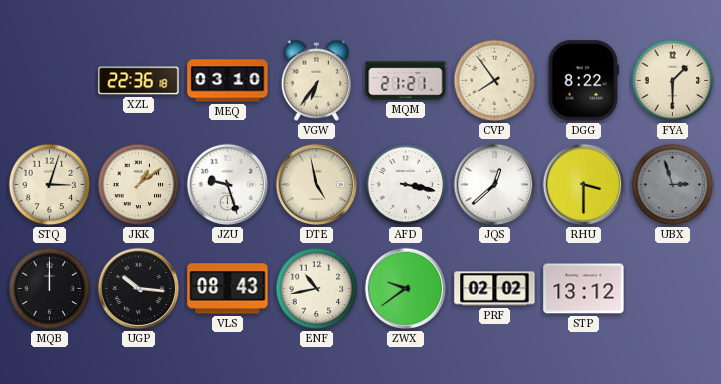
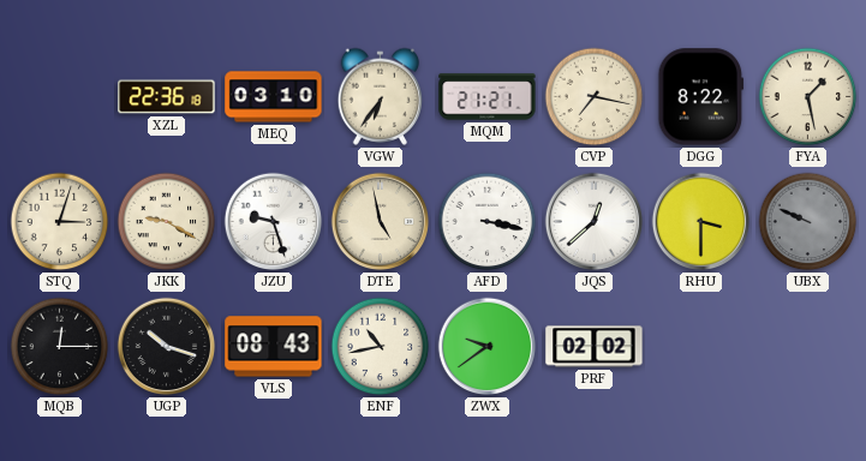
CVP: 7:54 -> 7:17 (595, 97)
FYA: 1:30 -> 1:28 (808, 97)
JKK: 1:09 -> 9:20 (167, 222)
UBX: 2:57 -> 9:49 (808, 222)
MQB: 12:00 -> 12:15 (60, 347)
UGP: 10:16 -> 10:18 (167, 347)
STP: 13:12 -> none (584, 289)
